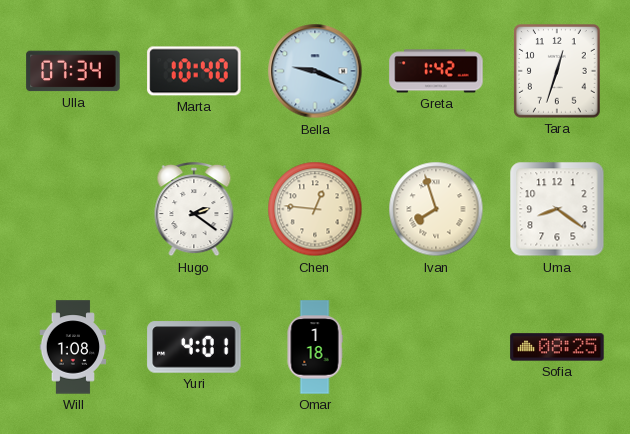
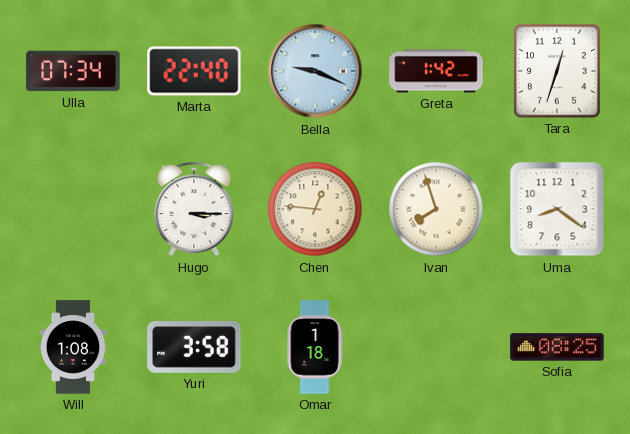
Marta: 10:40 -> 22:40 (194, 71)
Hugo: 2:21 -> 3:15 (194, 210)
Yuri: 4:01 -> 3:58 (194, 347)
